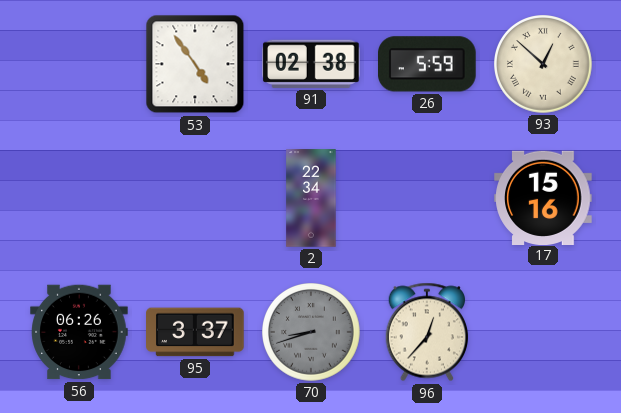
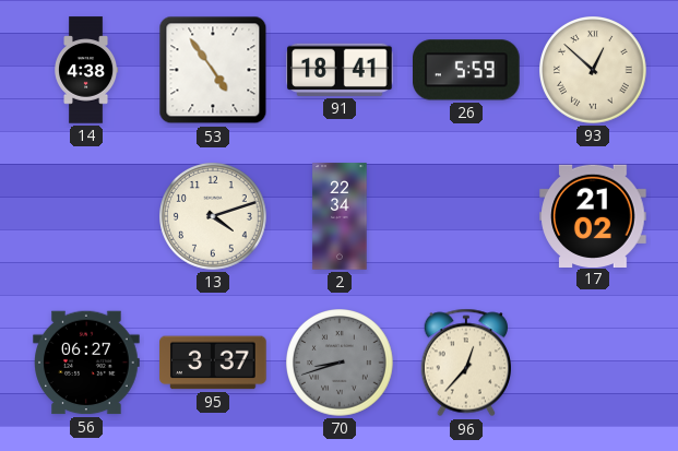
14: none -> 4:38 (87, 70)
91: 02:38 -> 18:41 (340, 70)
13: none -> 4:12 (214, 217)
17: 15:16 -> 21:02 (593, 215)
56: 06:26 -> 06:27 (86, 363)
